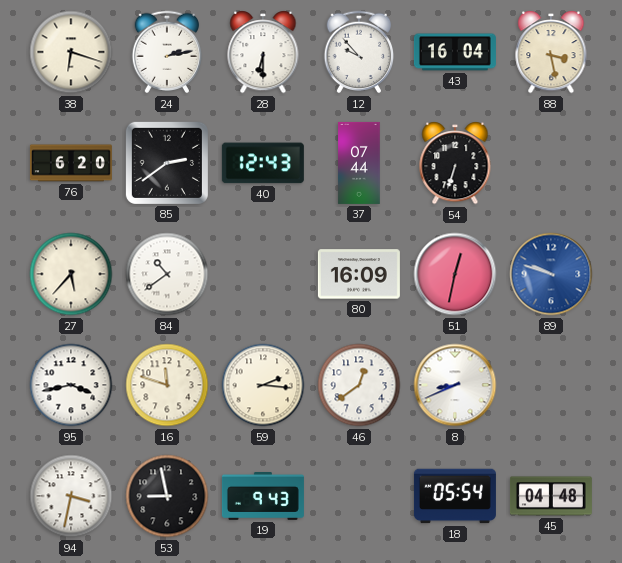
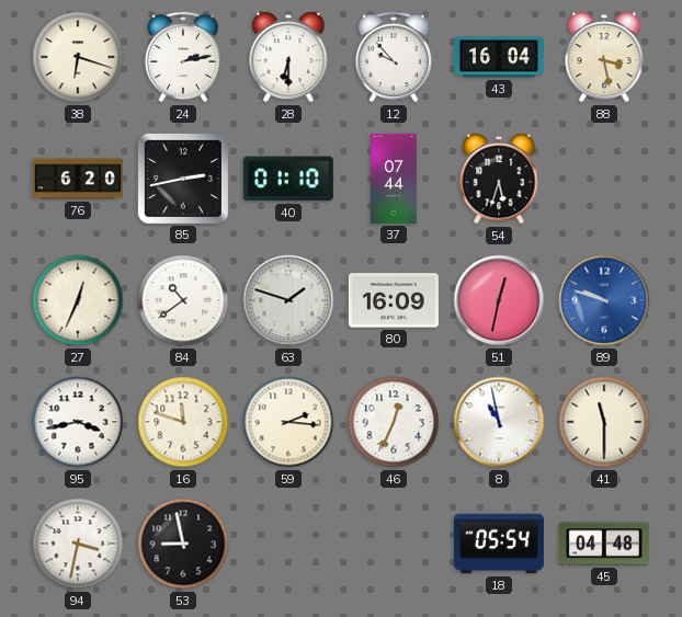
85: 2:39 -> 2:43 (183, 179)
40: 12:43 -> 01:10 (288, 179)
54: 6:33 -> 5:33 (499, 179)
27: 5:37 -> 12:34 (78, 300)
63: none -> 1:48 (288, 300)
46: 12:39 -> 12:34 (394, 422)
8: 8:41 -> 10:58 (499, 422)
41: none -> 11:30 (604, 422)
19: 9:43 -> none (263, 497)
